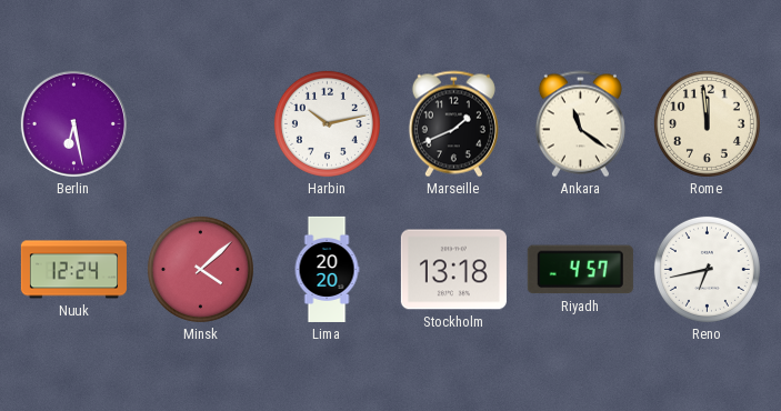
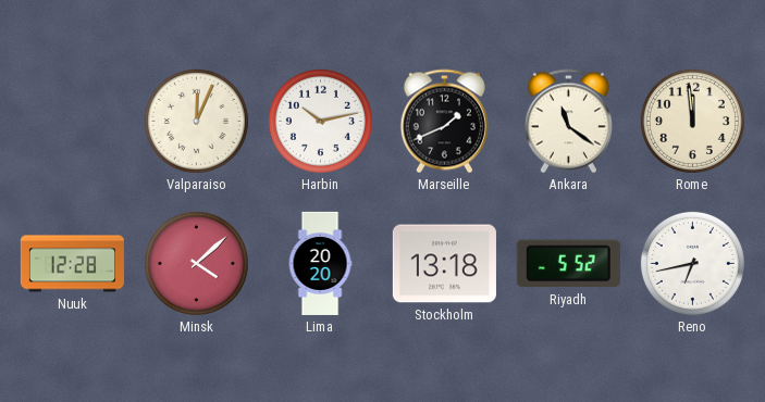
Berlin: 6:28 -> none (73, 123)
Valparaiso: none -> 12:04 (196, 121)
Nuuk: 12:24 -> 12:28 (72, 264)
Riyadh: 4:57 -> 5:52 (568, 264)
